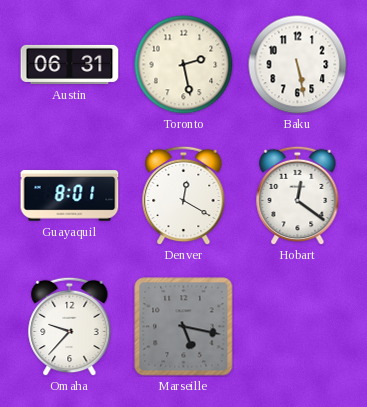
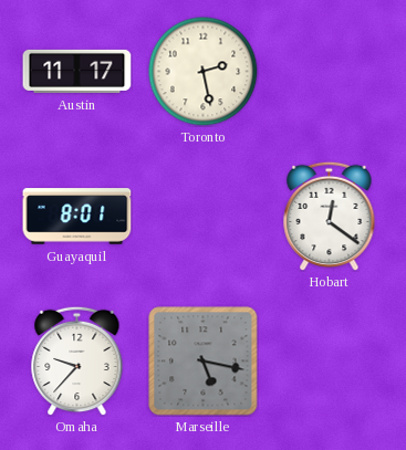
Austin: 06:31 -> 11:17 (77, 71)
Baku: 5:28 -> none (298, 65)
Denver: 12:20 -> none (184, 195)
